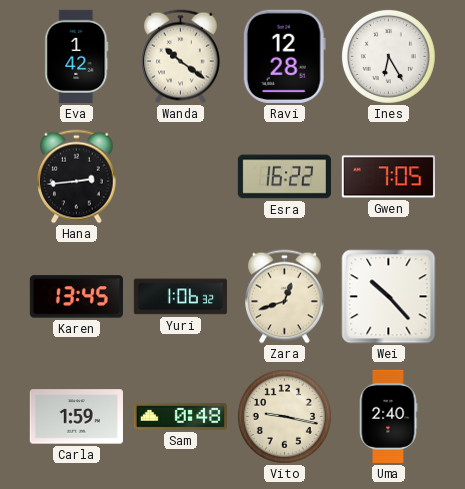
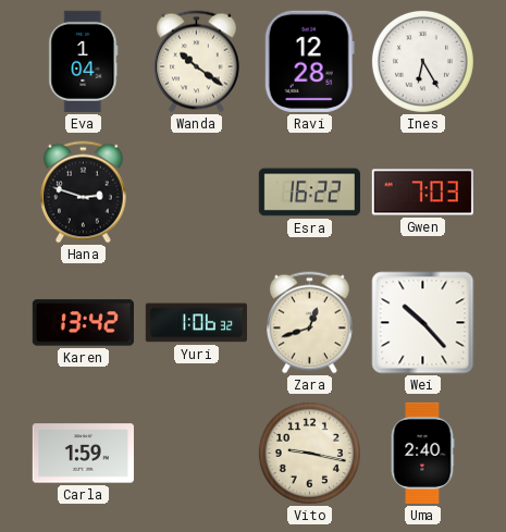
Eva: 1:42 -> 1:04 (84, 61)
Hana: 2:44 -> 2:48 (84, 193)
Gwen: 7:05 -> 7:03 (422, 193)
Karen: 13:45 -> 13:42 (83, 323)
Sam: 0:48 -> none (180, 417)
